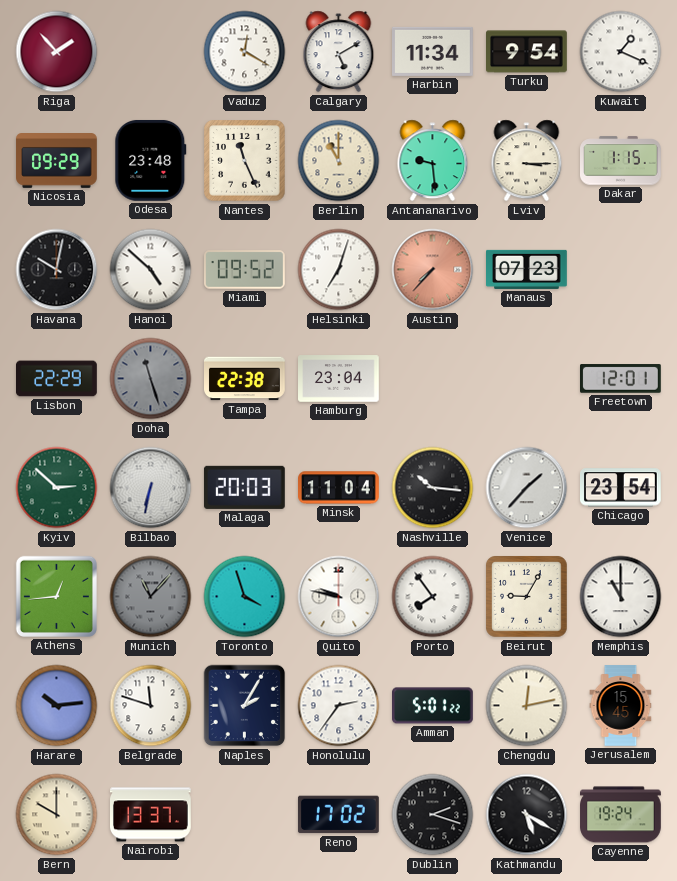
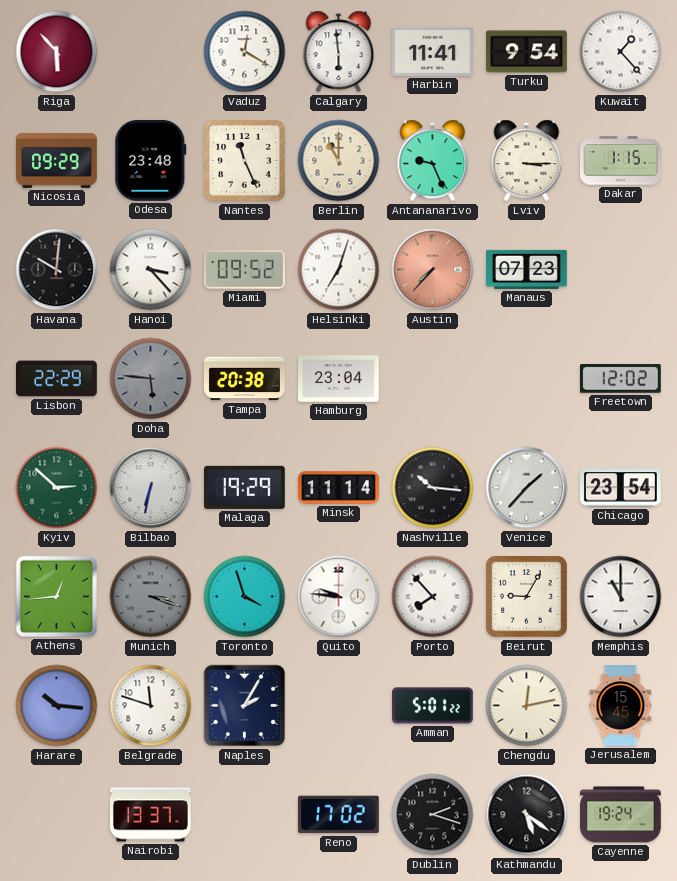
Riga: 1:53 -> 5:53 (57, 52)
Calgary: 5:10 -> 5:59 (339, 52)
Harbin: 11:34 -> 11:41 (433, 51)
Kuwait: 1:19 -> 1:23 (621, 52)
Antananarivo: 9:29 -> 9:26 (433, 161)
Havana: 10:02 -> 10:01 (57, 270)
Hanoi: 4:52 -> 3:23 (151, 270)
Doha: 11:27 -> 5:46 (151, 379)
Tampa: 22:38 -> 20:38 (245, 379)
Freetown: 12:01 -> 12:02 (621, 379)
Malaga: 20:03 -> 19:29 (244, 487)
Minsk: 11:04 -> 11:14 (339, 488)
Munich: 11:07 -> 3:18 (151, 597)
Quito: 9:47 -> 9:46 (339, 597)
Porto: 7:54 -> 7:53 (433, 597)
Harare: 10:14 -> 10:16 (57, 706)
Honolulu: 2:36 -> none (339, 706)
Bern: 10:00 -> none (57, 815)
Kathmandu: 5:20 -> 5:21 (527, 815)
